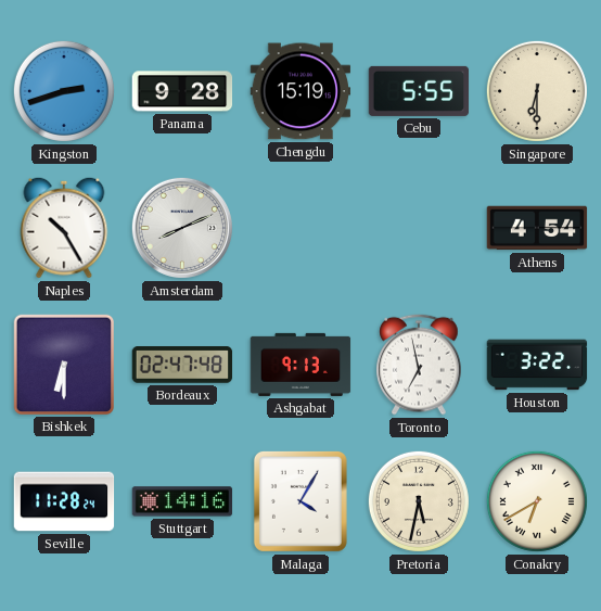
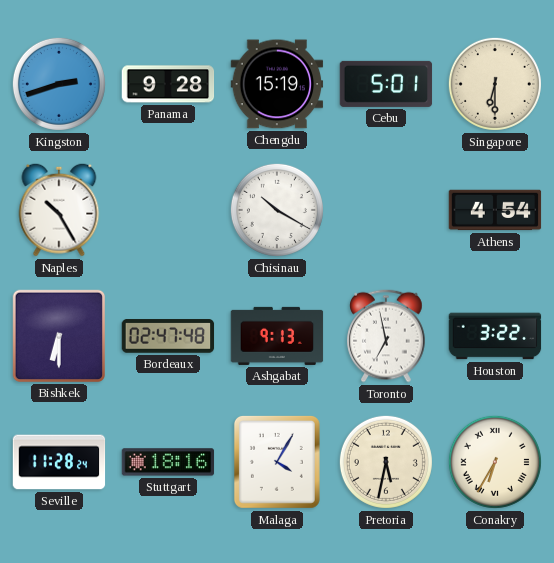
Cebu: 5:55 -> 5:01 (386, 84)
Amsterdam: 8:11 -> none (182, 228)
Chisinau: none -> 10:20 (277, 210)
Stuttgart: 14:16 -> 18:16 (168, 462)
Conakry: 6:40 -> 6:35 (495, 462)
